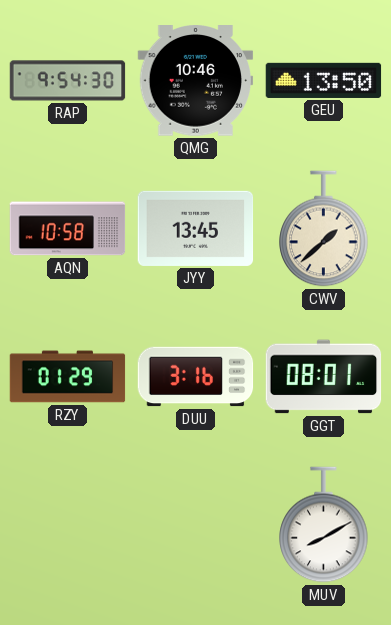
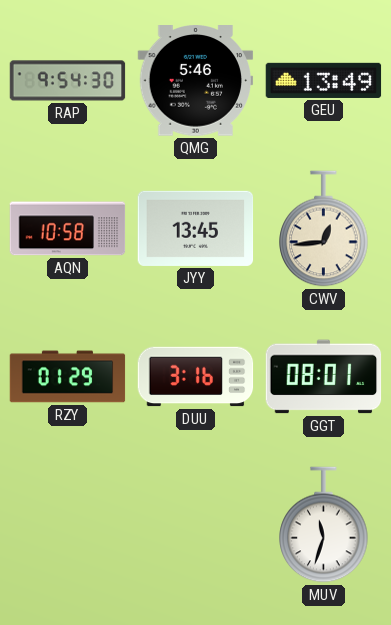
QMG: 10:46 -> 5:46 (196, 81)
GEU: 13:50 -> 13:49 (324, 80)
CWV: 1:38 -> 12:44 (324, 229)
MUV: 8:10 -> 11:33 (324, 525)
